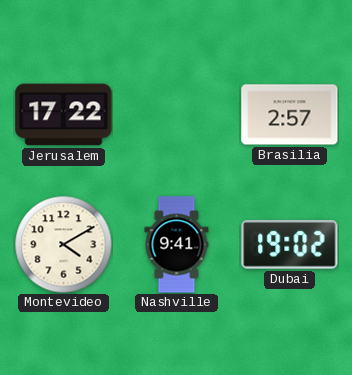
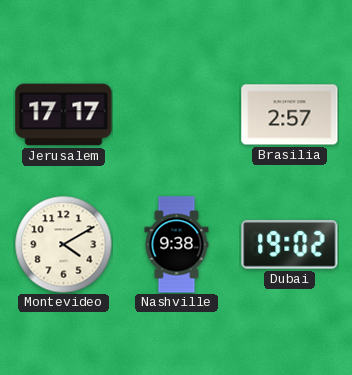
Jerusalem: 17:22 -> 17:17 (64, 115)
Nashville: 9:41 -> 9:38 (177, 245)
